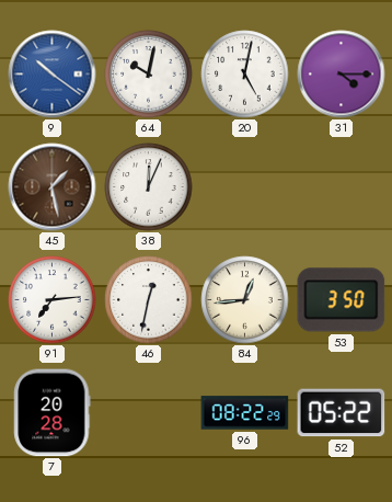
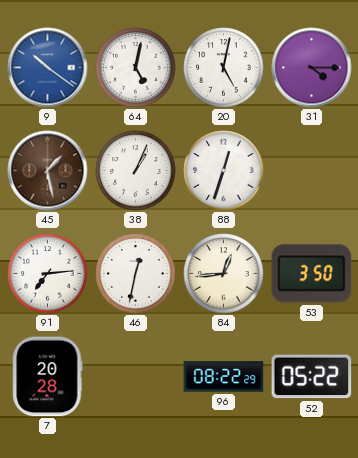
64: 10:02 -> 5:02 (136, 68)
38: 12:04 -> 1:04 (136, 171)
88: none -> 12:33 (224, 171)
